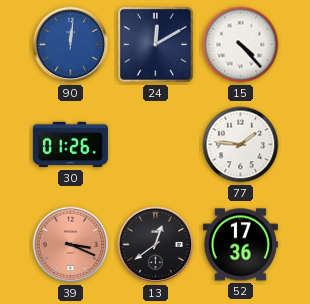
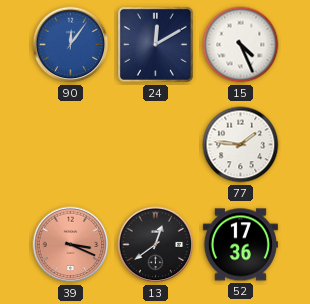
90: 12:01 -> 12:06 (71, 45)
15: 4:23 -> 4:26 (241, 45)
30: 01:26 -> none (70, 145)
